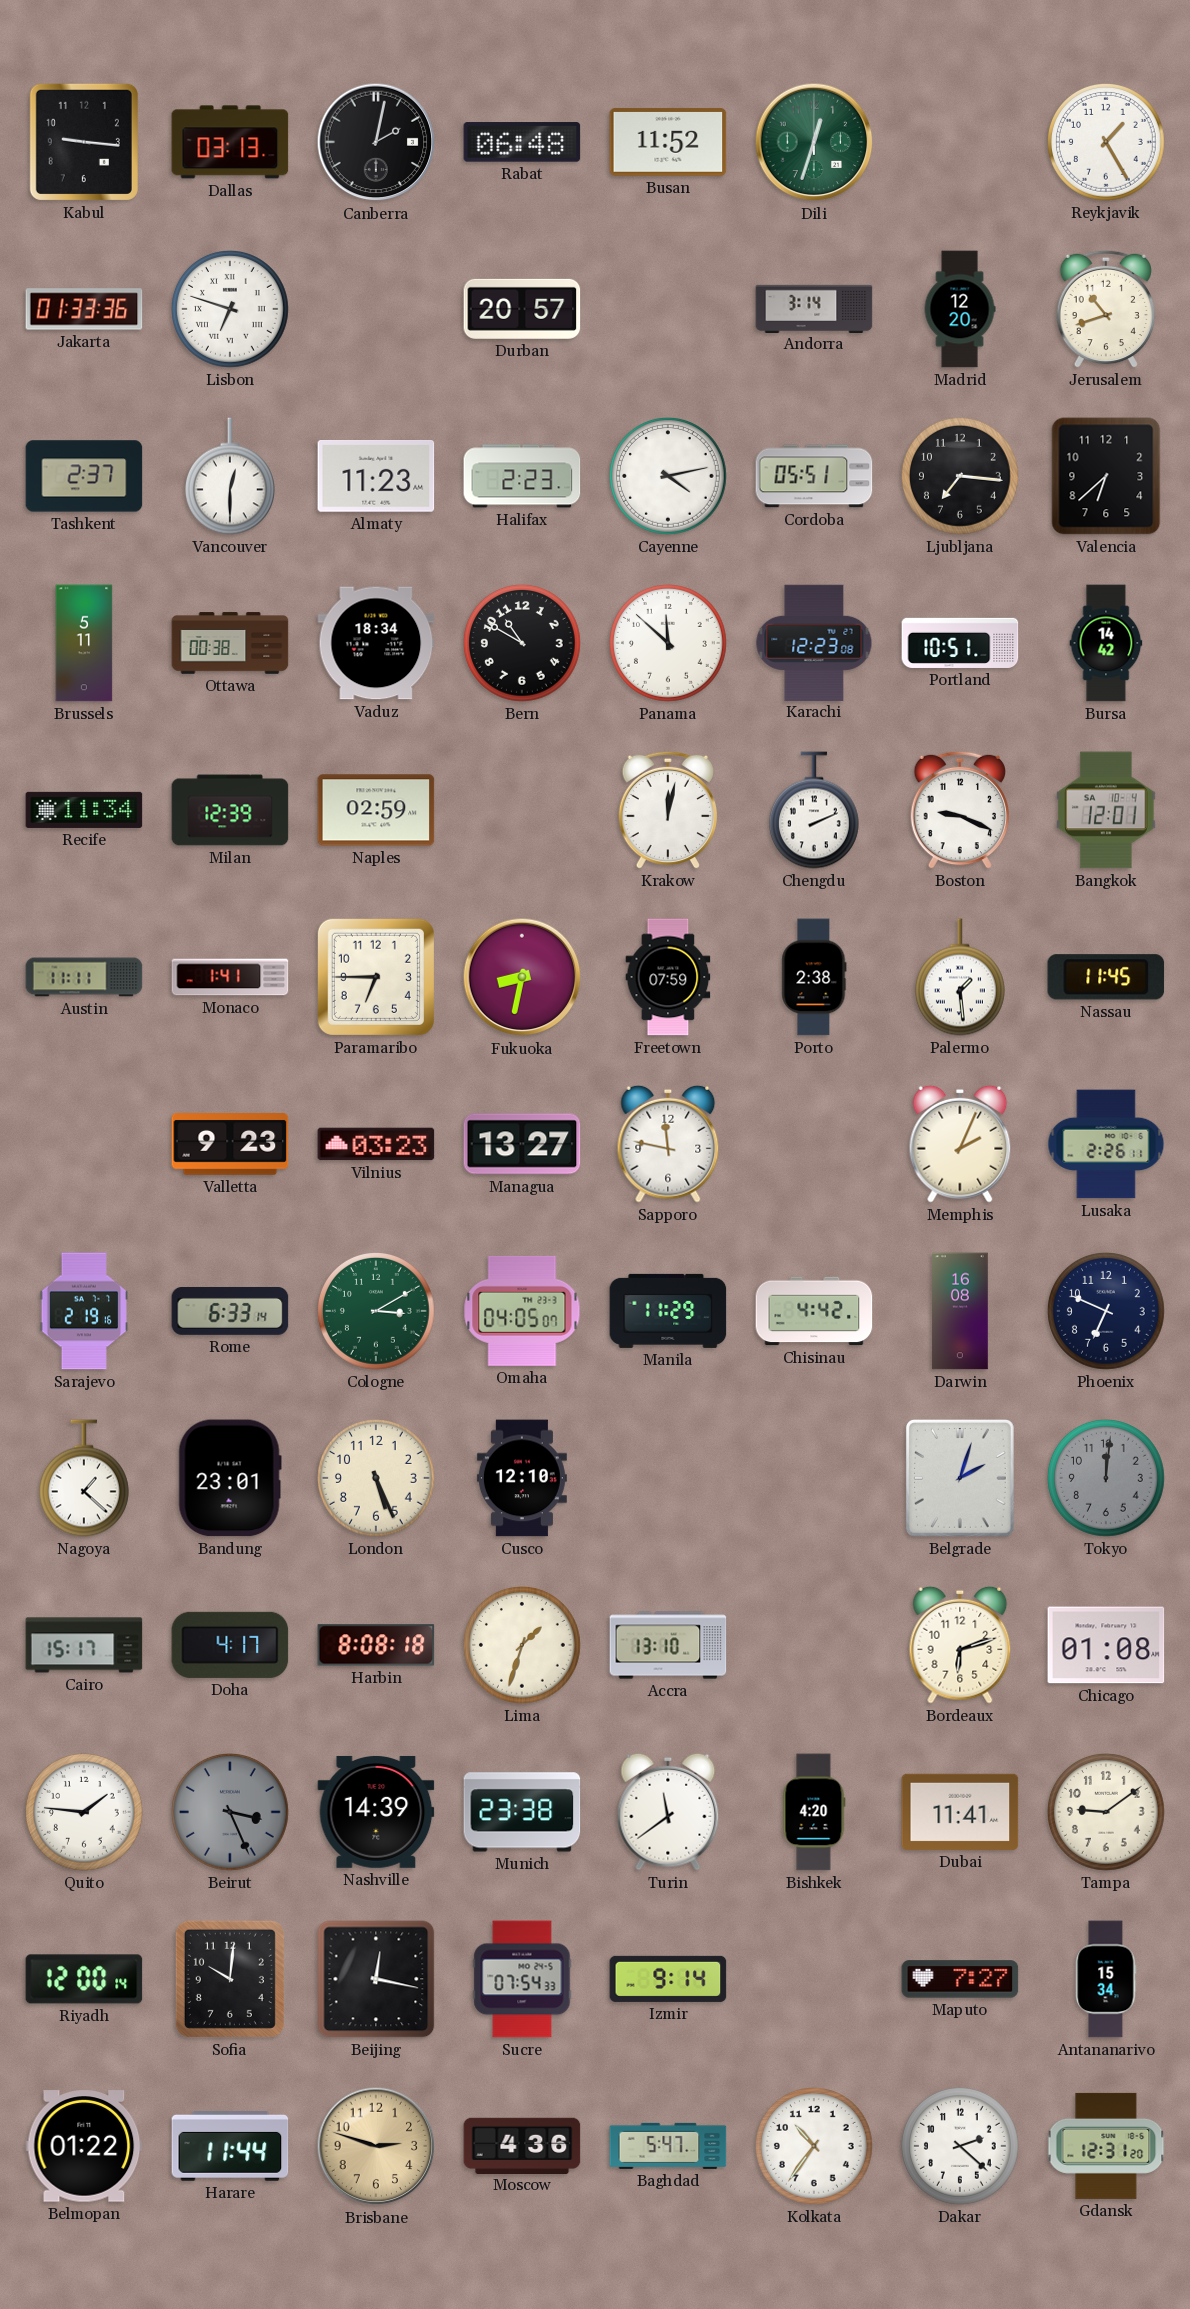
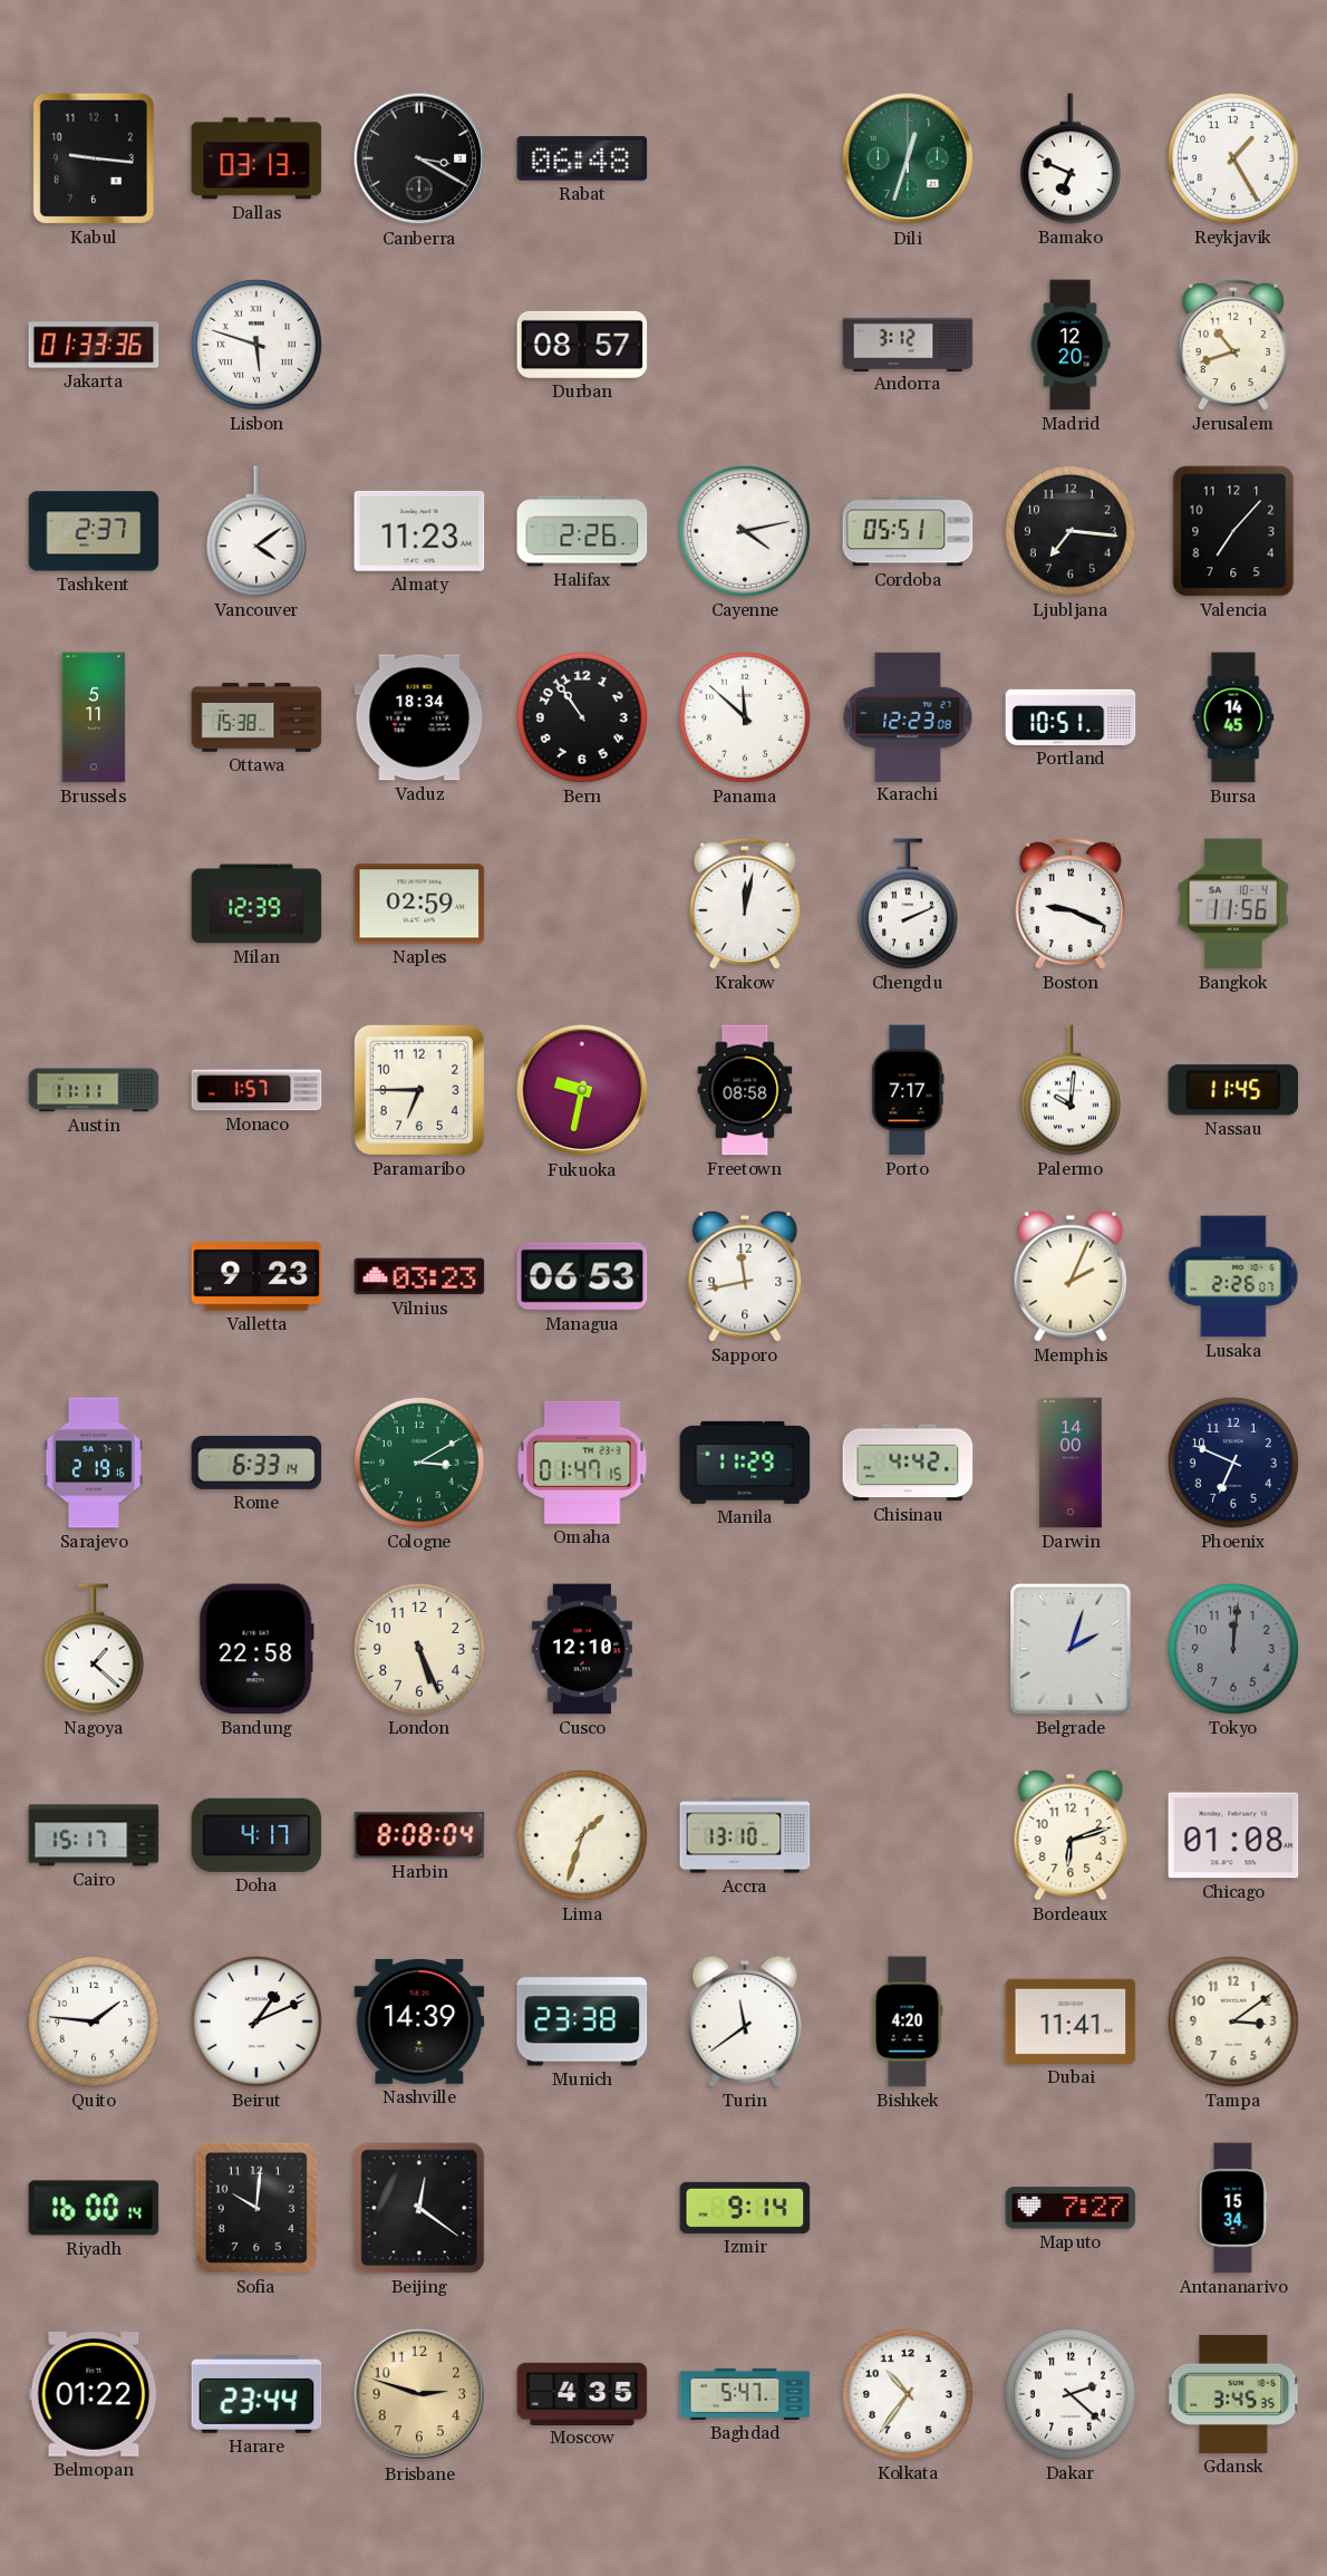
Canberra: 2:02 -> 3:20 (419, 158)
Busan: 11:52 -> none (668, 142)
Bamako: none -> 6:49 (1071, 158)
Lisbon: 6:48 -> 5:48 (258, 346)
Durban: 20:57 -> 08:57 (582, 345)
Andorra: 3:14 -> 3:12 (908, 344)
Vancouver: 12:30 -> 4:09 (256, 531)
Halifax: 2:23 -> 2:26 (582, 531)
Valencia: 6:38 -> 7:07 (1233, 531)
Ottawa: 00:38 -> 15:38 (256, 717)
Bern: 10:50 -> 10:54 (583, 718)
Bursa: 14:42 -> 14:45 (1233, 717)
Recife: 11:34 -> none (84, 810)
Bangkok: 12:01 -> 11:56 (1233, 904)
Monaco: 1:41 -> 1:57 (256, 1090)
Fukuoka: 8:32 -> 9:32 (582, 1090)
Freetown: 07:59 -> 08:58 (745, 1090)
Porto: 2:38 -> 7:17 (908, 1090)
Palermo: 1:29 -> 10:01 (1071, 1090)
Managua: 13:27 -> 06:53 (582, 1276)
Sapporo: 11:47 -> 11:43 (745, 1276)
Lusaka: 2:26:11 -> 2:26:07 (1233, 1276)
Omaha: 04:05 -> 01:47 (582, 1463)
Darwin: 16:08 -> 14:00 (1071, 1463)
Bandung: 23:01 -> 22:58 (256, 1649)
Harbin: 8:08:18 -> 8:08:04 (419, 1835)
Beirut: 3:26 -> 1:11 (258, 2023)
Beirut dial: grey -> white (258, 2023)
Tampa: 9:09 -> 3:09 (1234, 2023)
Riyadh: 12:00 -> 16:00 (94, 2208)
Beijing: 12:17 -> 12:21 (419, 2208)
Sucre: 07:54 -> none (522, 1979)
Harare: 11:44 -> 23:44 (256, 2395)
Moscow: 4:36 -> 4:35 (582, 2393)
Gdansk: 12:31 -> 3:45 (1233, 2394)
